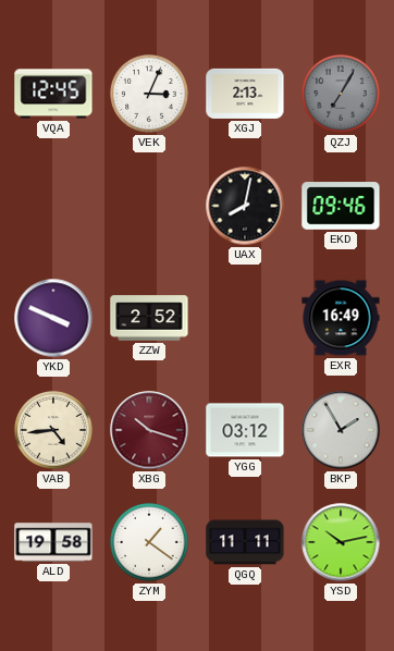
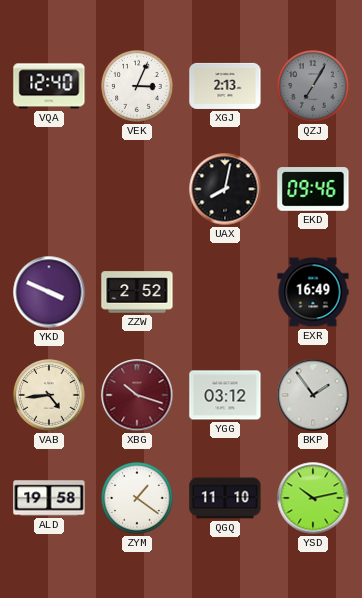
VQA: 12:45 -> 12:40 (49, 86)
BKP: 1:55 -> 1:54 (313, 395)
QGQ: 11:11 -> 11:10 (225, 498)
